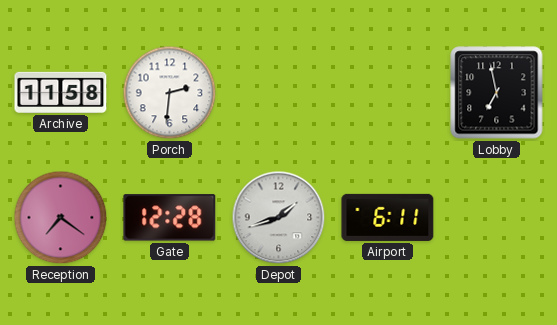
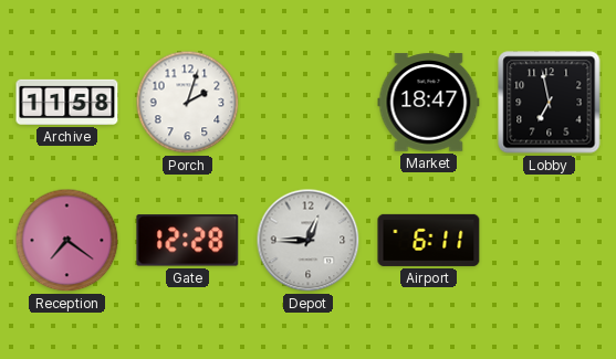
Porch: 2:31 -> 2:03 (188, 103)
Market: none -> 18:47 (429, 103)
Depot: 1:42 -> 12:45 (309, 241)
